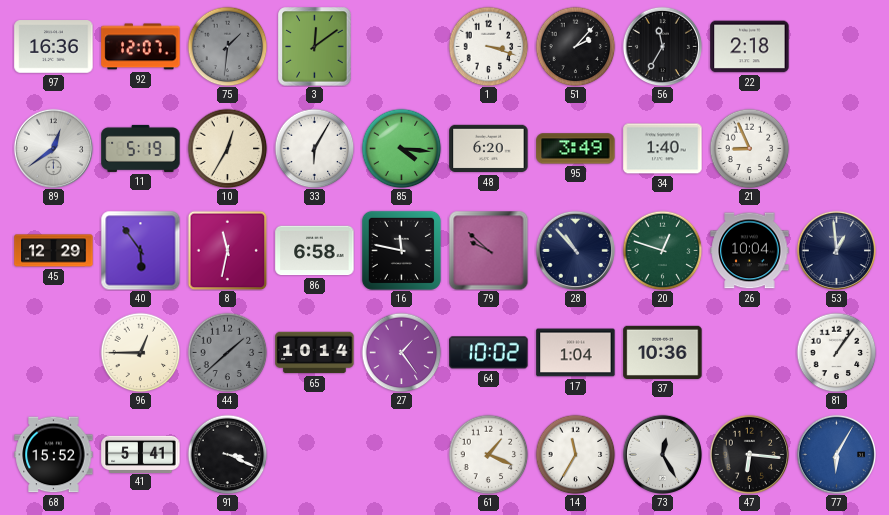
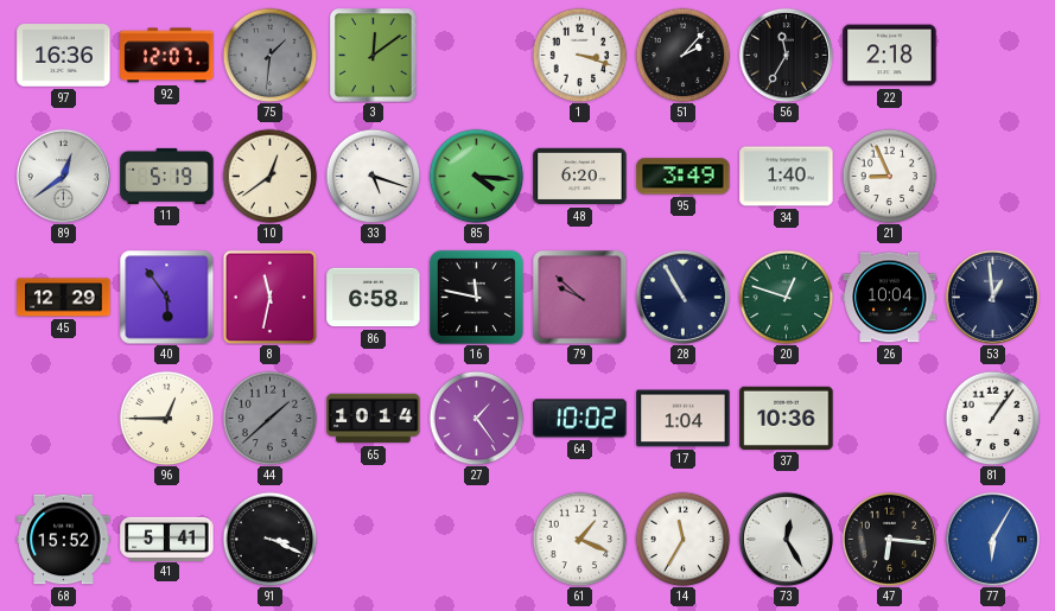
10: 12:35 -> 12:39 (269, 176)
33: 6:05 -> 5:18 (373, 176)
28: 10:53 -> 10:55 (682, 297)
